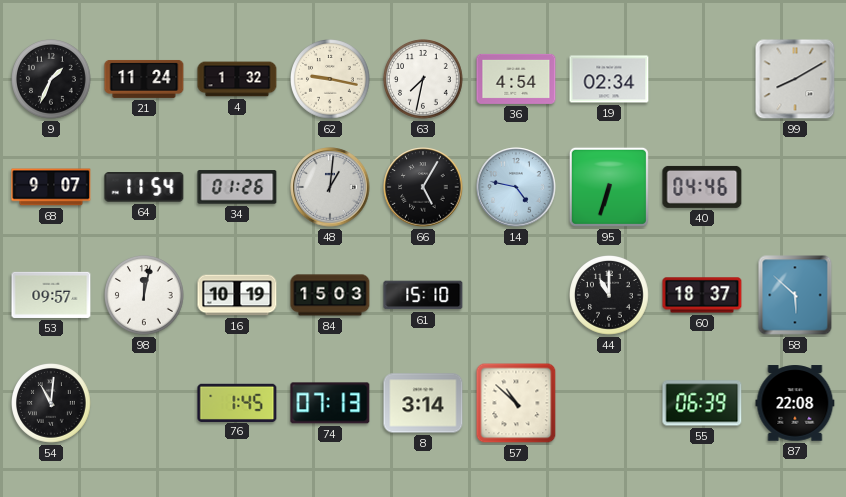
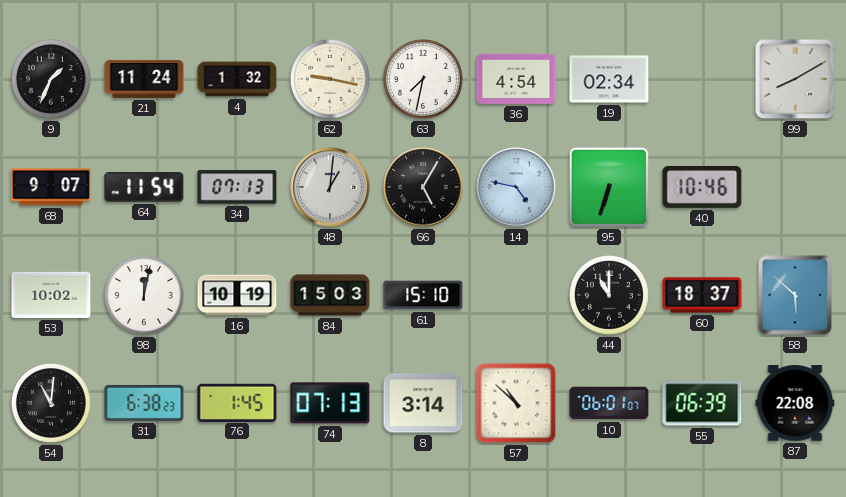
34: 01:26 -> 07:13 (237, 187)
40: 04:46 -> 10:46 (702, 187)
53: 09:57 -> 10:02 (51, 295)
31: none -> 6:38 (144, 403)
10: none -> 06:01 (609, 403)
